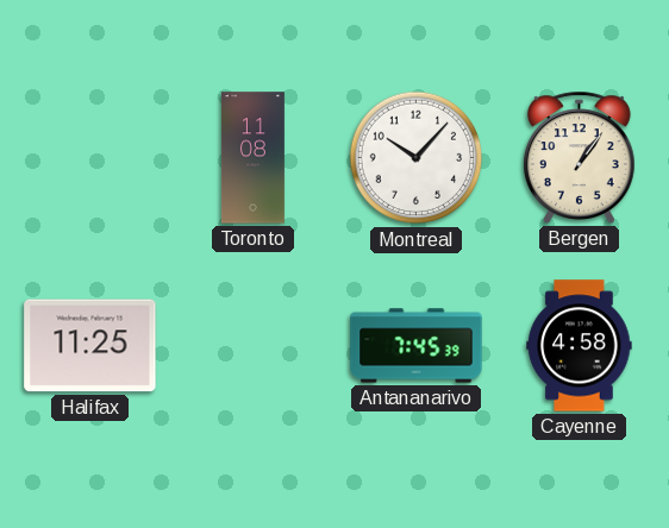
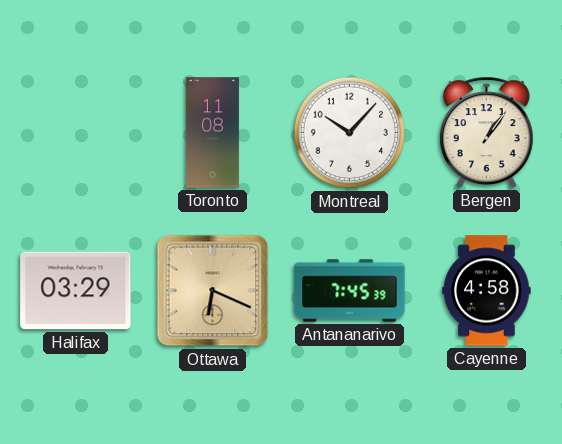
Halifax: 11:25 -> 03:29 (76, 291)
Ottawa: none -> 6:19 (213, 291)
